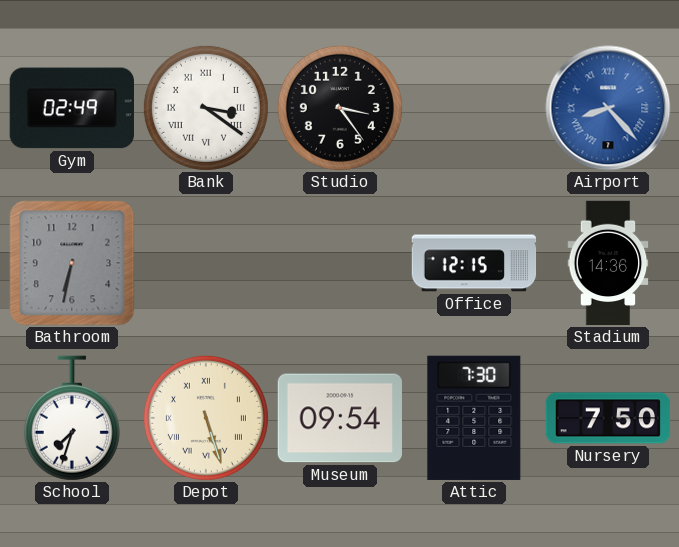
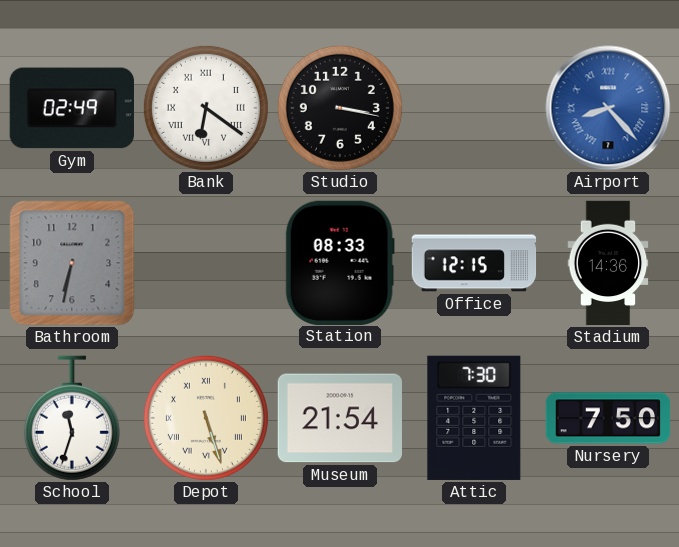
Bank: 3:21 -> 6:21 (206, 108)
Studio: 3:24 -> 3:17 (340, 108)
Station: none -> 08:33 (340, 262)
School: 7:33 -> 11:33 (72, 418)
Museum: 09:54 -> 21:54 (339, 418)
